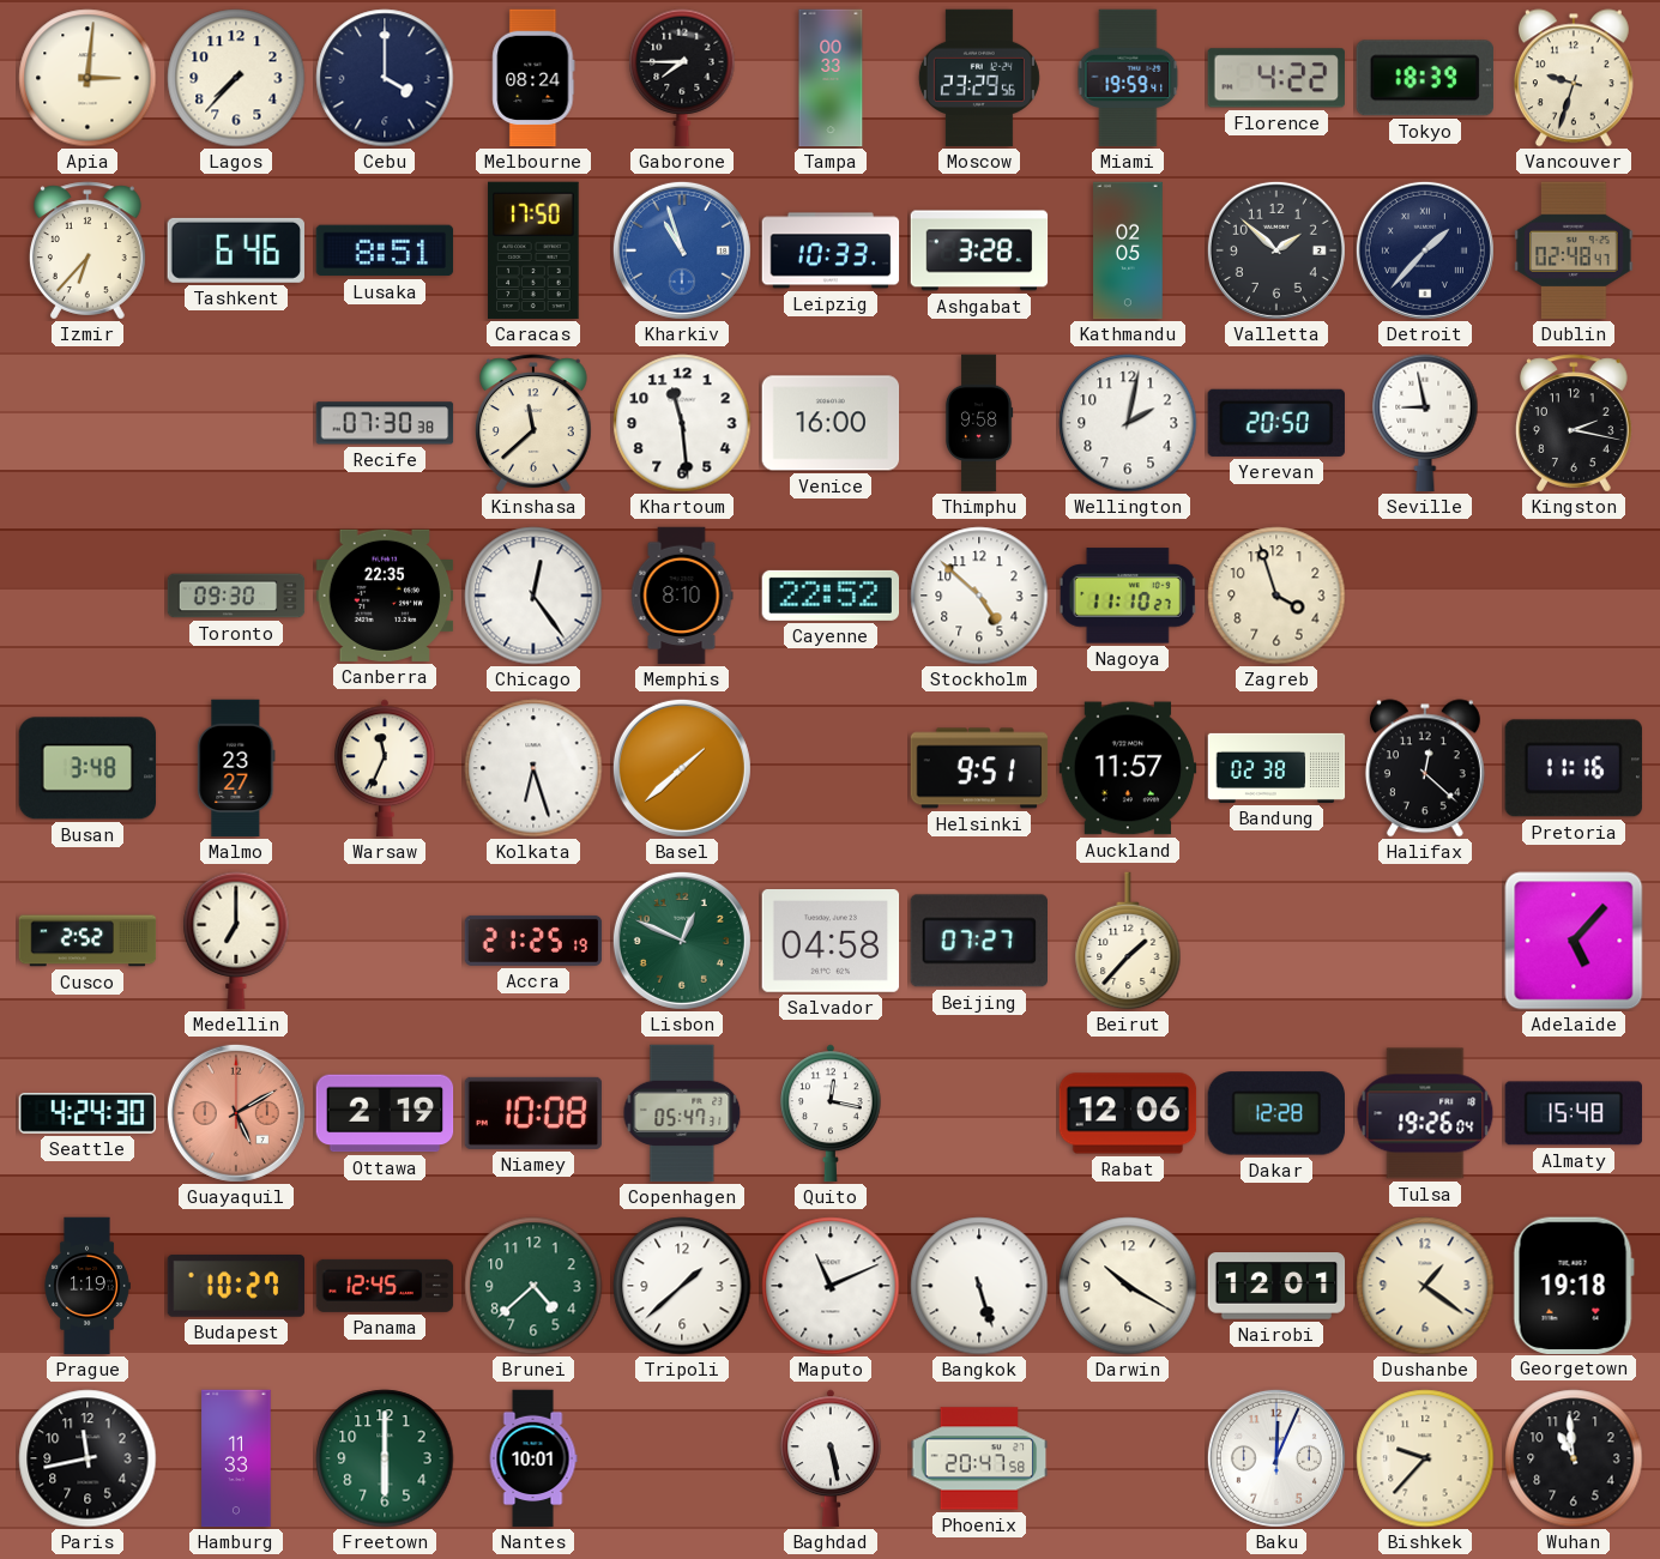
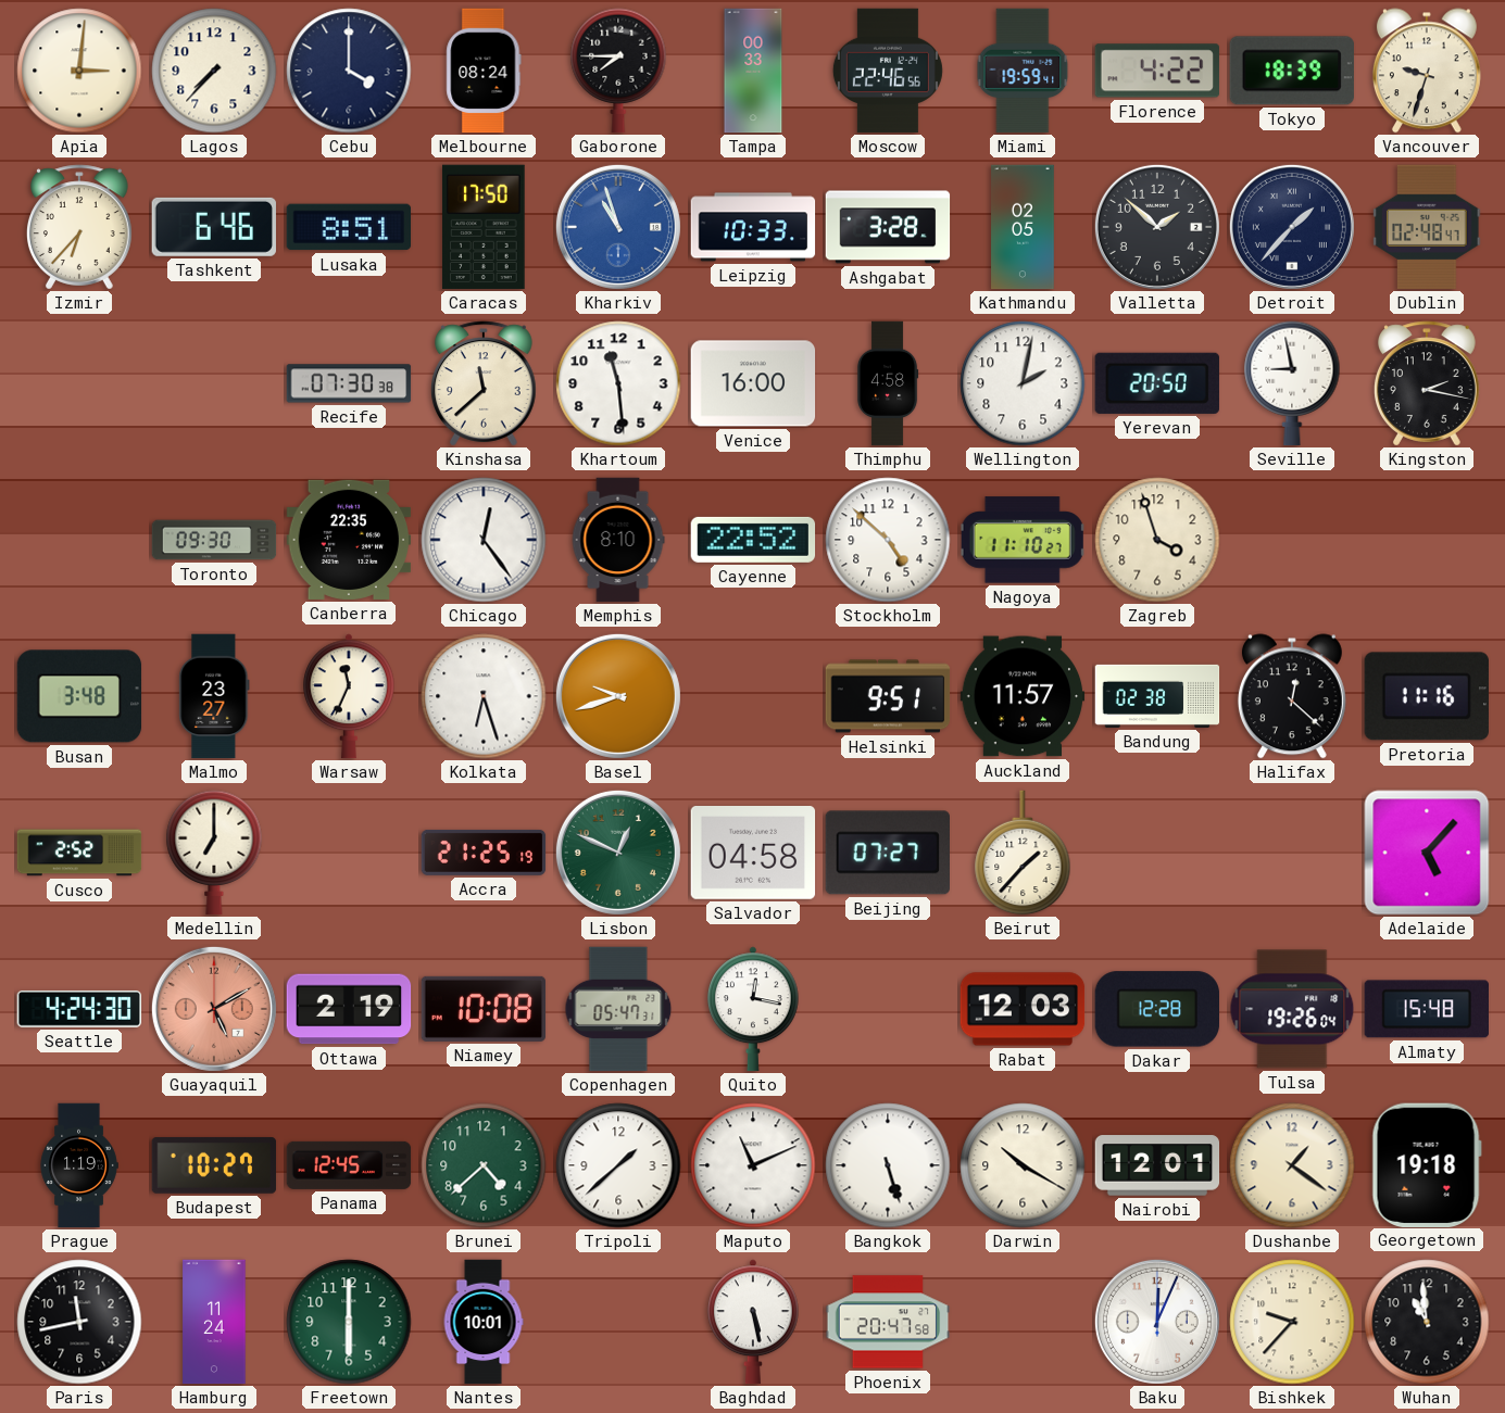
Moscow: 23:29 -> 22:46 (888, 71)
Thimphu: 9:58 -> 4:58 (888, 383)
Basel: 1:38 -> 9:42 (618, 696)
Rabat: 12:06 -> 12:03 (1023, 1009)
Hamburg: 11:33 -> 11:24 (214, 1322)
